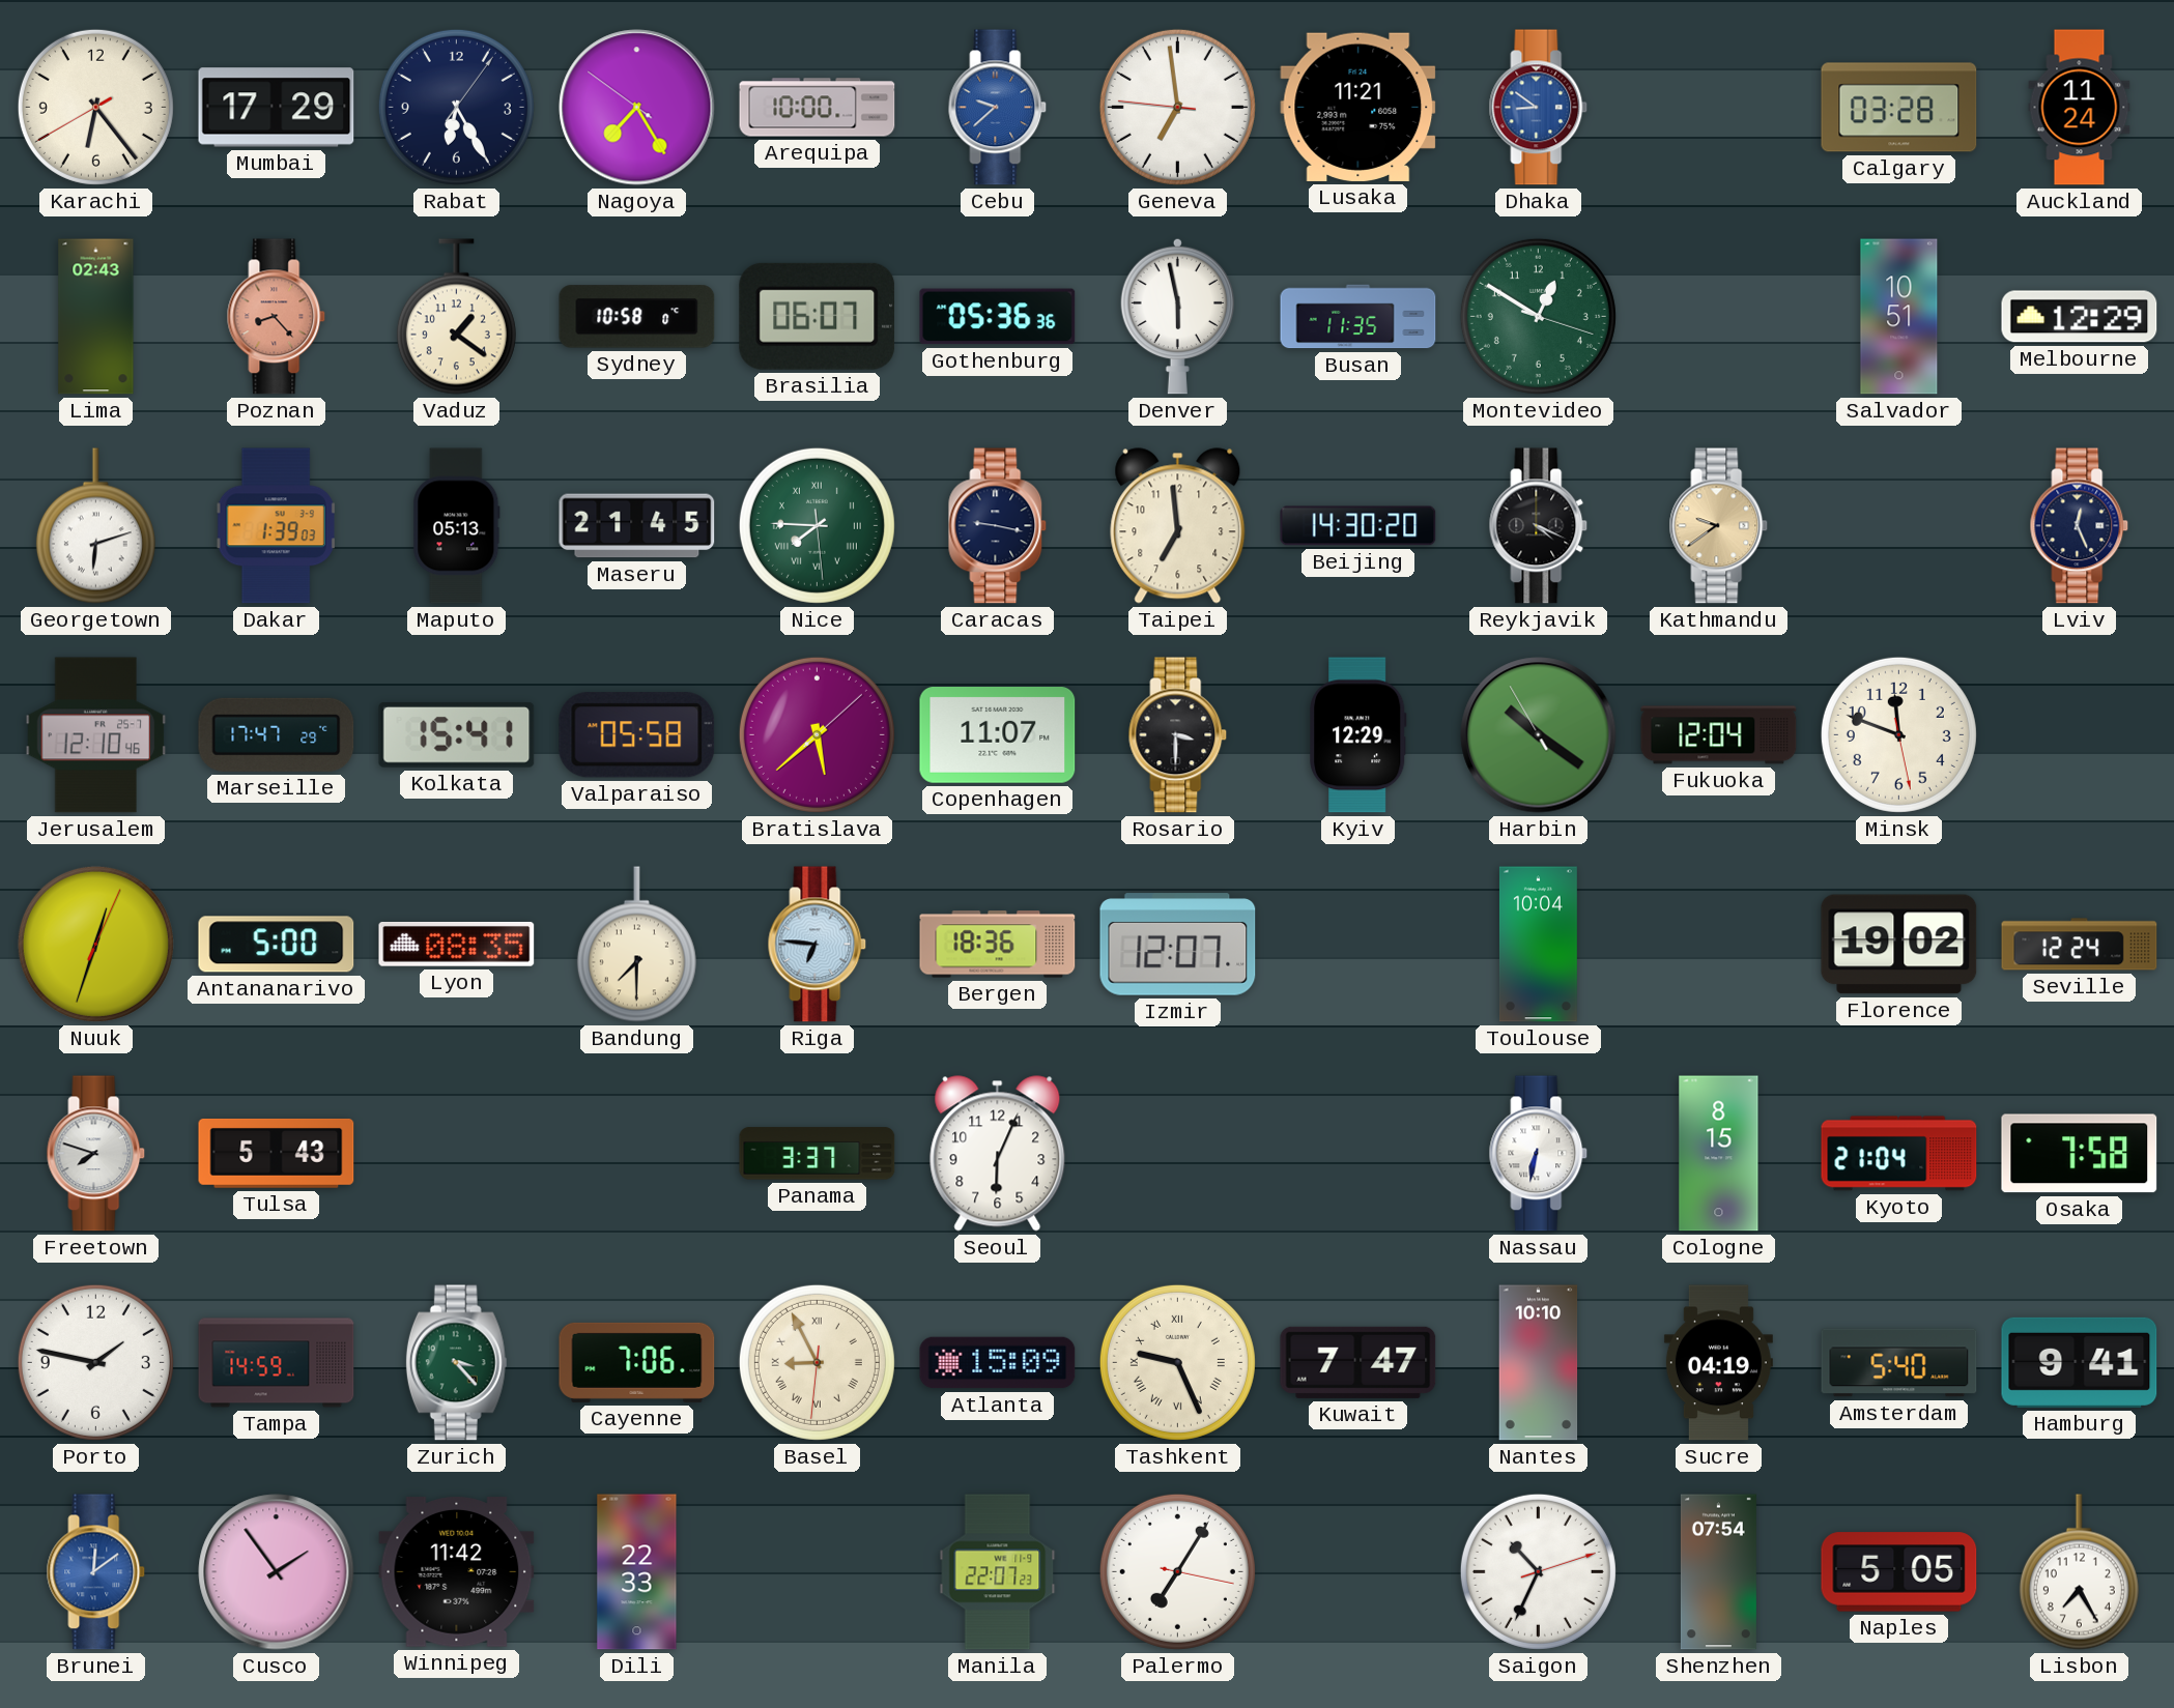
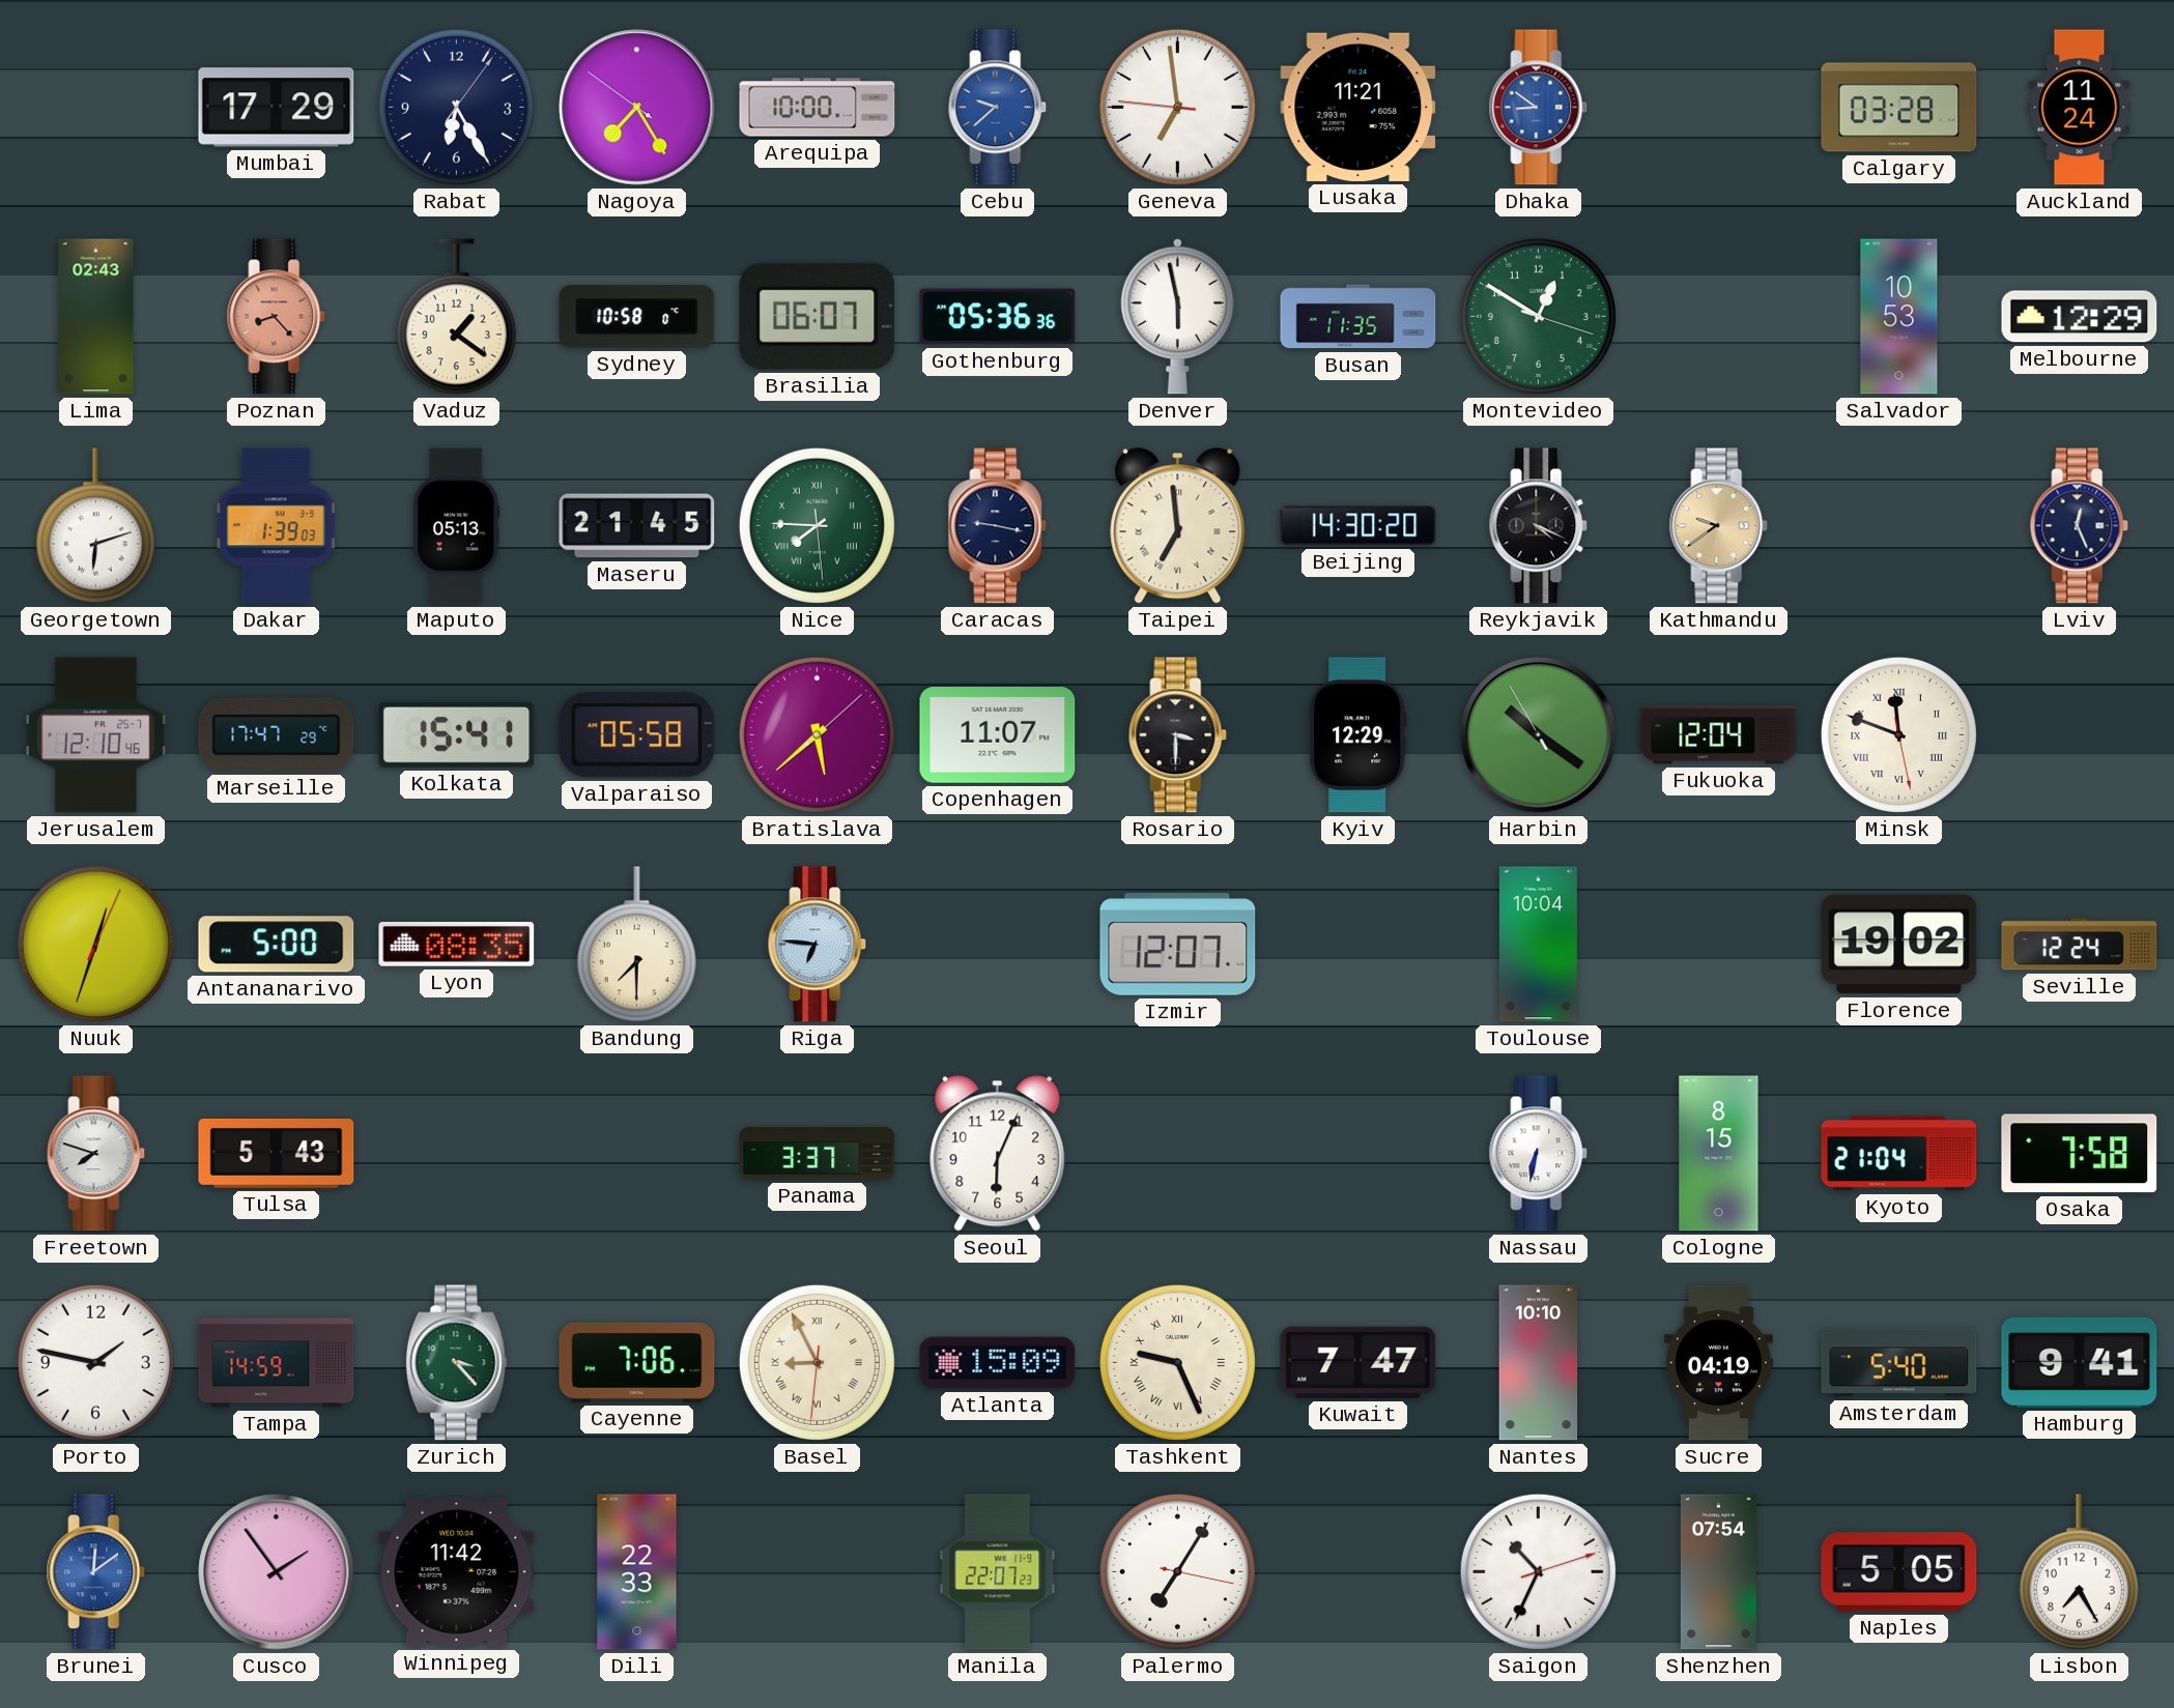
Karachi: 6:23 -> none (95, 107)
Salvador: 10:51 -> 10:53 (1899, 317)
Taipei numerals: Arabic -> Roman (1178, 526)
Minsk numerals: Arabic -> Roman (1898, 734)
Bergen: 18:36 -> none (998, 945)
